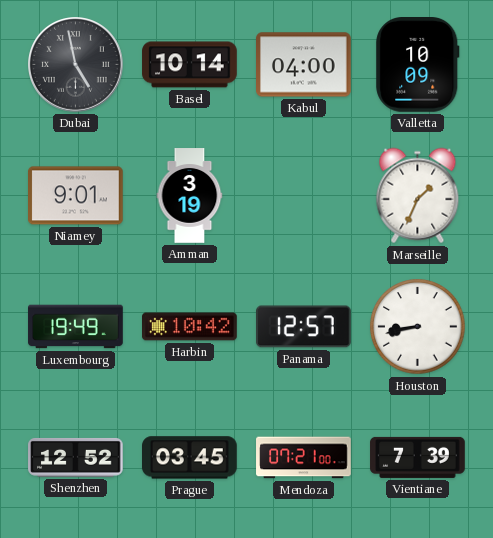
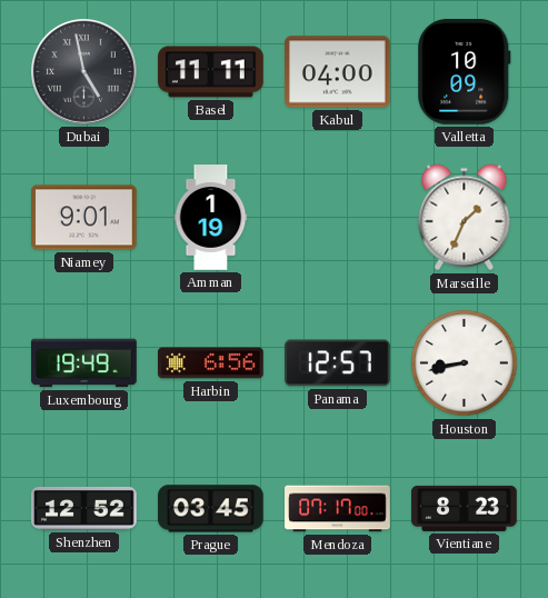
Basel: 10:14 -> 11:11 (211, 72)
Amman: 3:19 -> 1:19 (211, 218)
Harbin: 10:42 -> 6:56 (211, 363)
Mendoza: 07:21 -> 07:17 (338, 509)
Vientiane: 7:39 -> 8:23 (465, 508)
